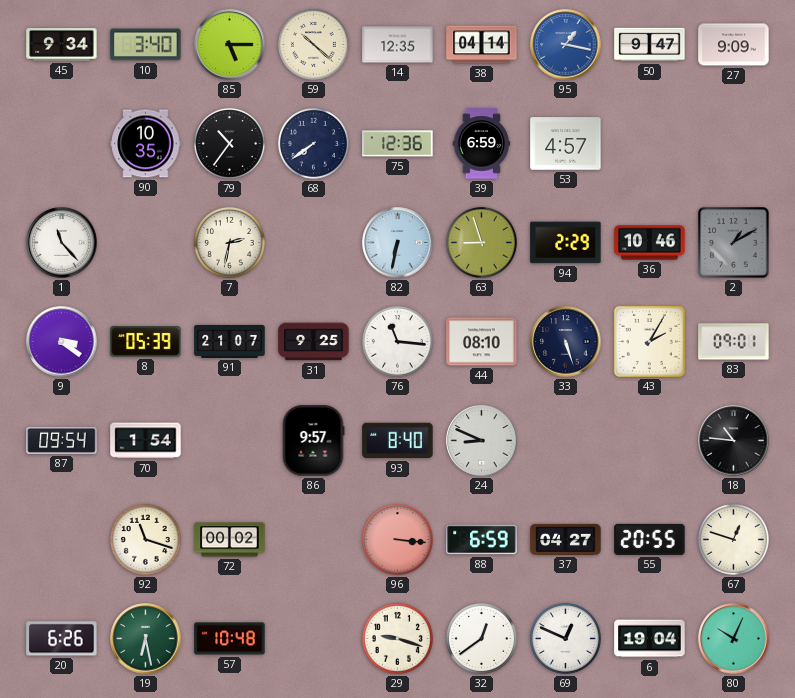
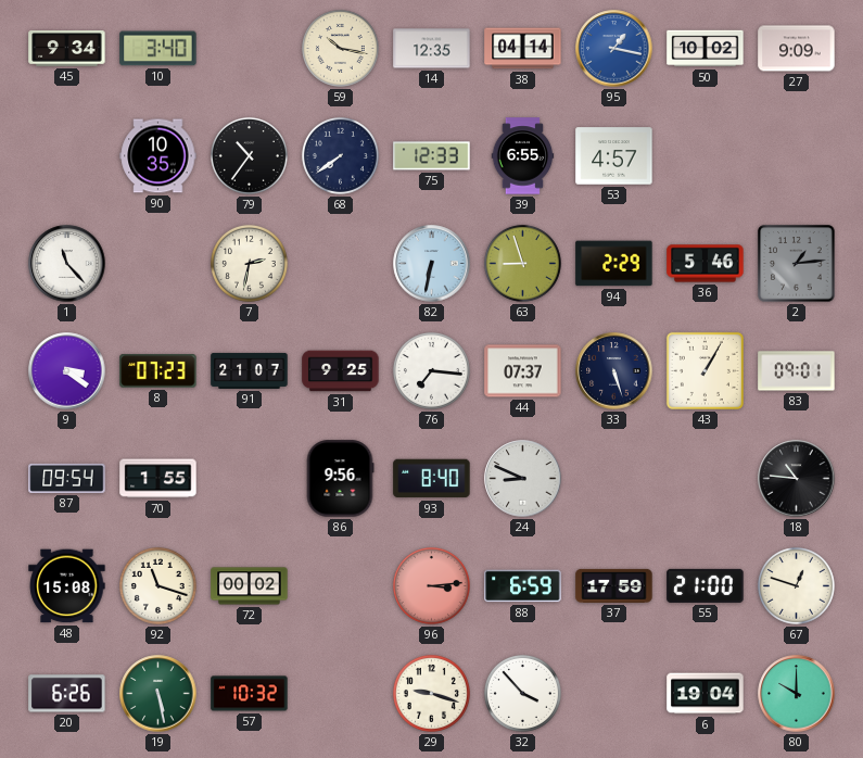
85: 5:15 -> none (230, 45)
59: 10:22 -> 10:17 (340, 48)
50: 9:47 -> 10:02 (706, 49)
75: 12:36 -> 12:33 (432, 156)
39: 6:59 -> 6:55 (523, 156)
36: 10:46 -> 5:46 (706, 264)
2: 1:10 -> 1:14 (797, 264)
8: 05:39 -> 07:23 (158, 371)
76: 11:16 -> 7:16 (431, 370)
44: 08:10 -> 07:37 (523, 371)
43: 2:05 -> 1:05 (705, 370)
70: 1:54 -> 1:55 (158, 479)
86: 9:57 -> 9:56 (340, 479)
48: none -> 15:08 (67, 586)
96: 3:16 -> 3:14 (431, 585)
37: 04:27 -> 17:59 (614, 585)
55: 20:55 -> 21:00 (706, 585)
19: 6:28 -> 5:28 (158, 694)
57: 10:48 -> 10:32 (250, 694)
32: 12:39 -> 3:53 (522, 693)
69: 12:49 -> none (565, 638)
80: 10:04 -> 10:00 (797, 694)
